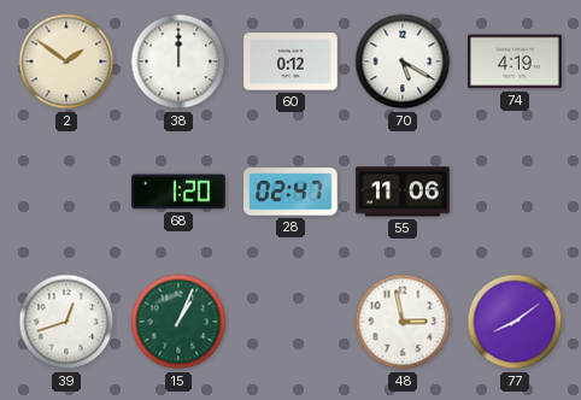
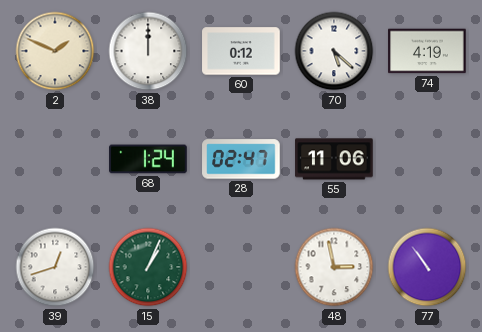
2: 1:51 -> 1:49 (55, 51)
70: 5:20 -> 5:22 (334, 51)
68: 1:20 -> 1:24 (148, 159)
77: 8:09 -> 10:54 (427, 267)
